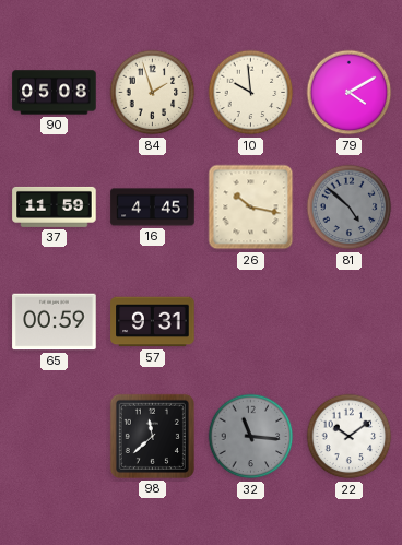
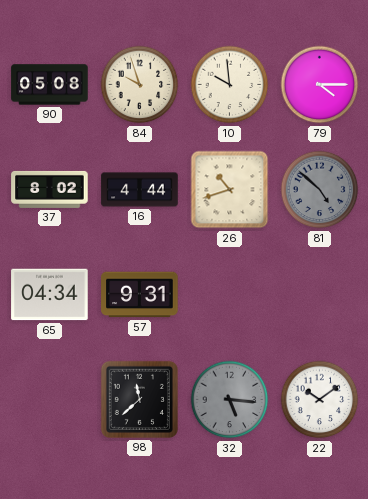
84: 1:57 -> 9:57 (140, 85)
79: 4:10 -> 4:15 (320, 85)
37: 11:59 -> 8:02 (50, 189)
16: 4:45 -> 4:44 (140, 190)
26: 10:17 -> 10:42 (230, 190)
65: 00:59 -> 04:34 (50, 295)
32: 11:16 -> 5:16 (230, 400)
